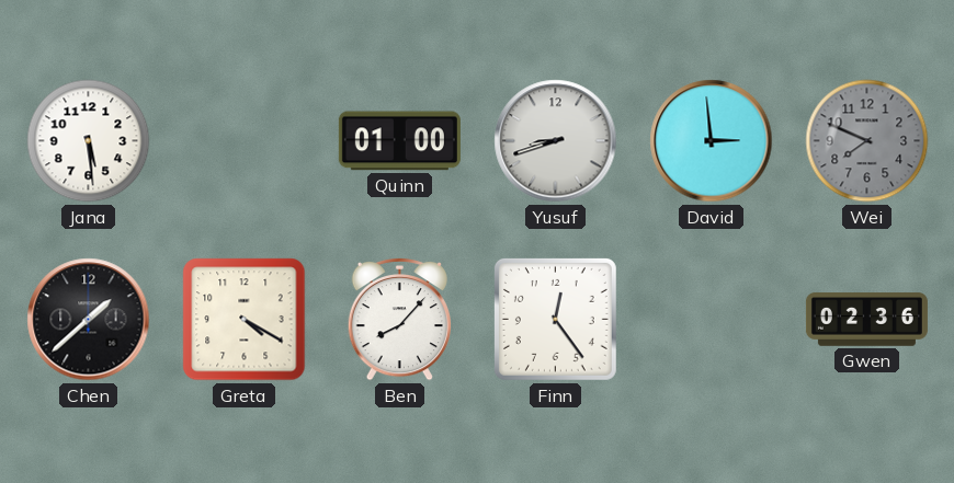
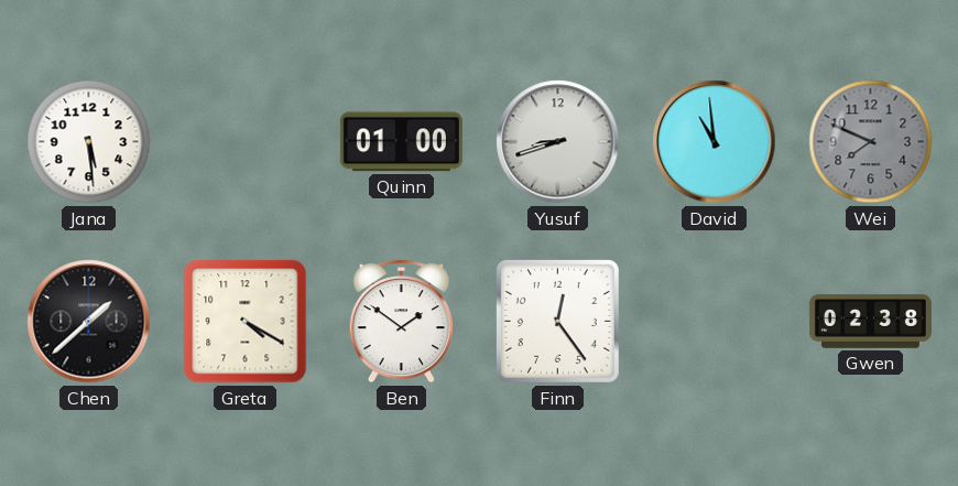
David: 2:59 -> 10:59 (715, 142)
Ben: 8:07 -> 1:51 (401, 321)
Gwen: 02:36 -> 02:38 (870, 322)
